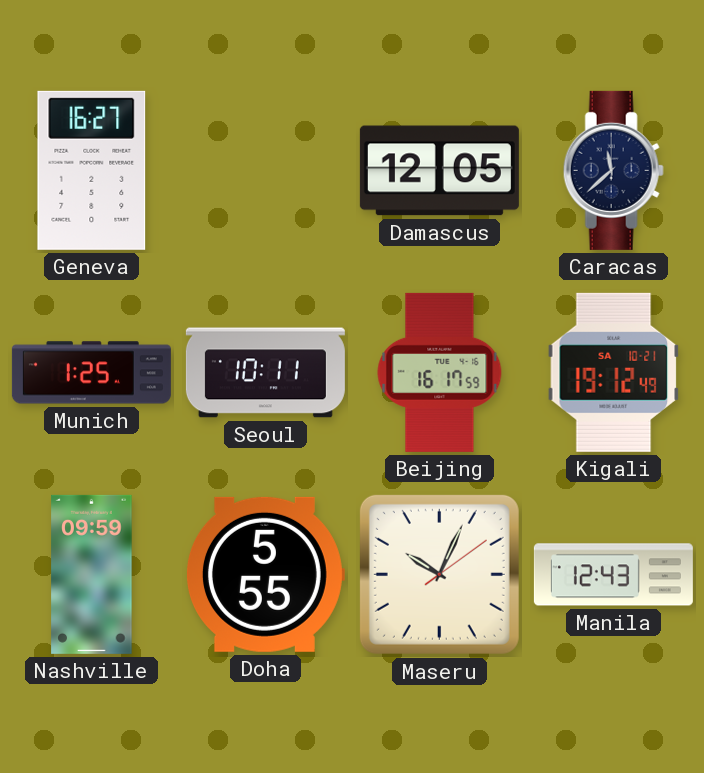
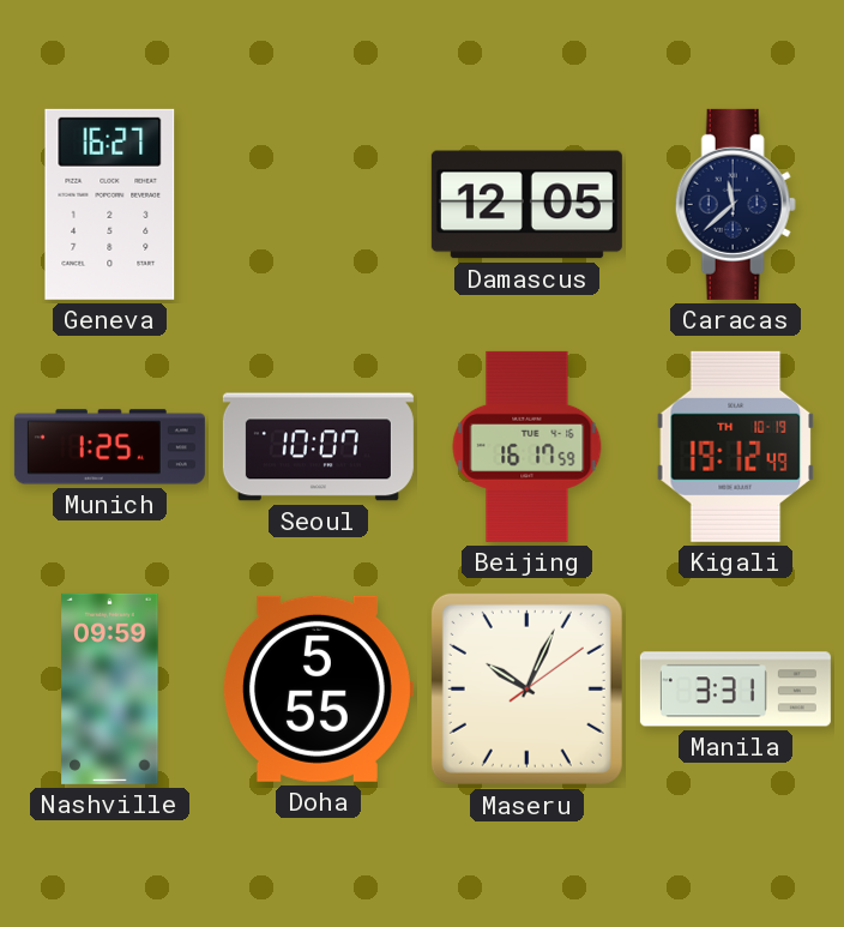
Seoul: 10:11 -> 10:07 (318, 447)
Kigali date: SA 10-21 -> TH 10-19 (736, 446)
Manila: 12:43 -> 3:31 (735, 690)
